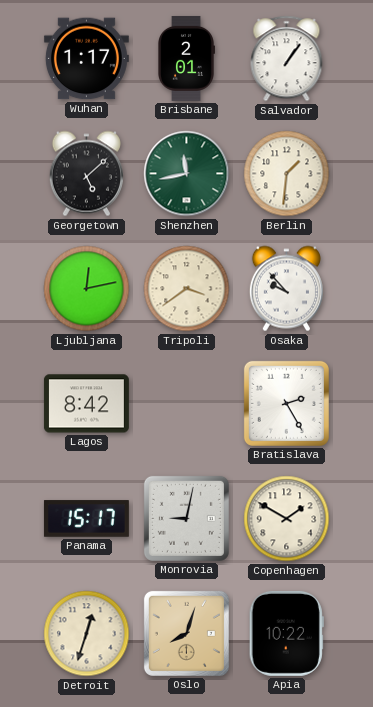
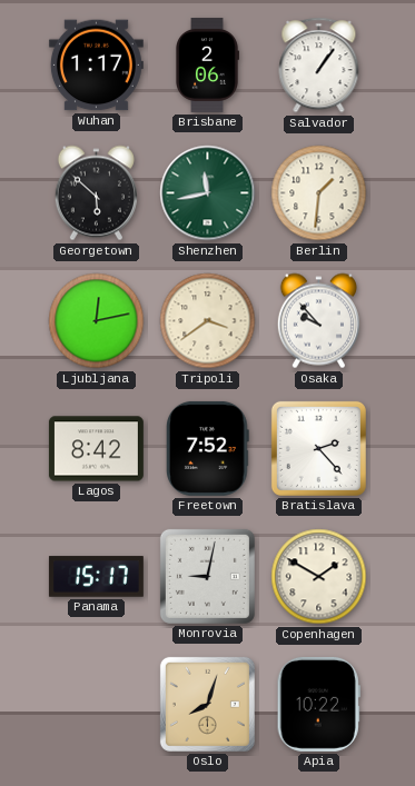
Brisbane: 2:01 -> 2:06 (208, 64)
Georgetown: 5:08 -> 5:52 (96, 193)
Freetown: none -> 7:52 (208, 448)
Bratislava: 2:25 -> 2:23 (318, 448)
Detroit: 12:33 -> none (87, 634)
